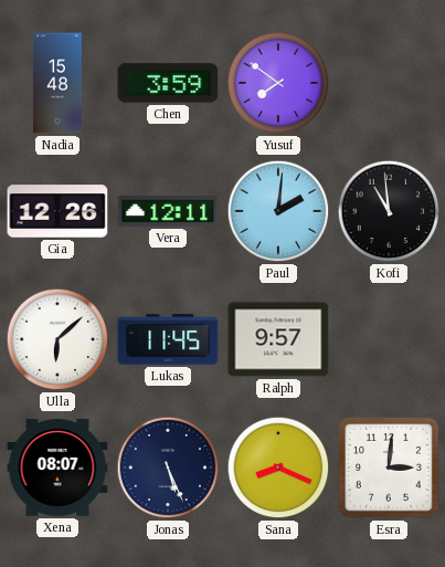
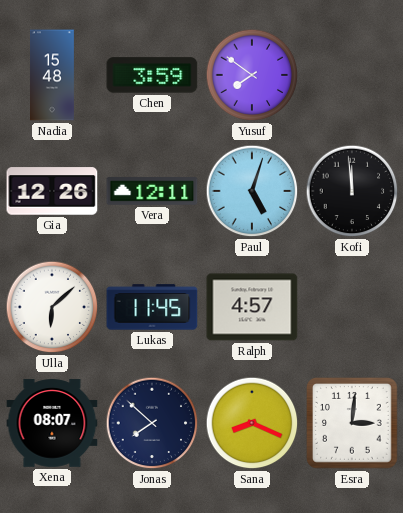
Paul: 2:01 -> 5:03 (252, 191)
Kofi: 10:59 -> 11:59 (352, 191)
Ralph: 9:57 -> 4:57 (252, 307)
Jonas: 5:26 -> 7:52 (152, 423)
